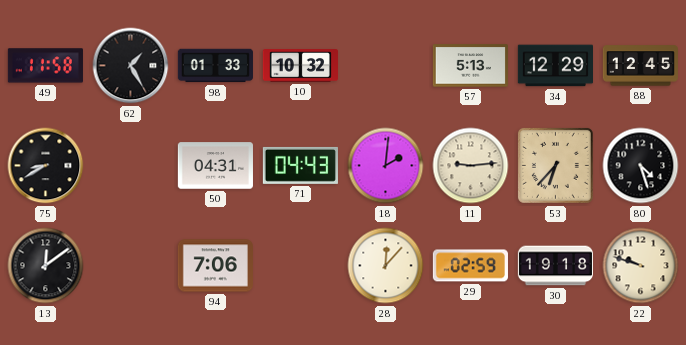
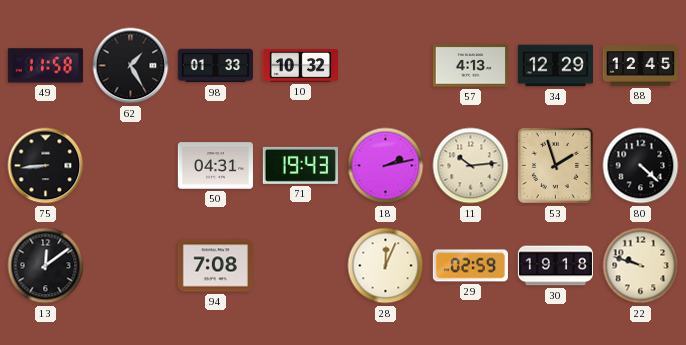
57: 5:13 -> 4:13 (470, 66)
75: 8:40 -> 8:44 (46, 166)
71: 04:43 -> 19:43 (300, 165)
18: 2:01 -> 2:13 (386, 166)
11: 9:14 -> 10:14 (471, 166)
53: 6:37 -> 1:57 (555, 165)
80: 4:27 -> 4:22 (641, 166)
94: 7:06 -> 7:08 (215, 266)
28: 12:07 -> 12:04 (386, 266)
